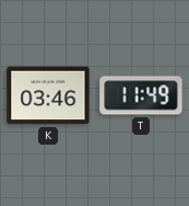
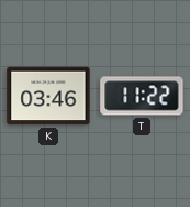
T: 11:49 -> 11:22 (142, 96)
